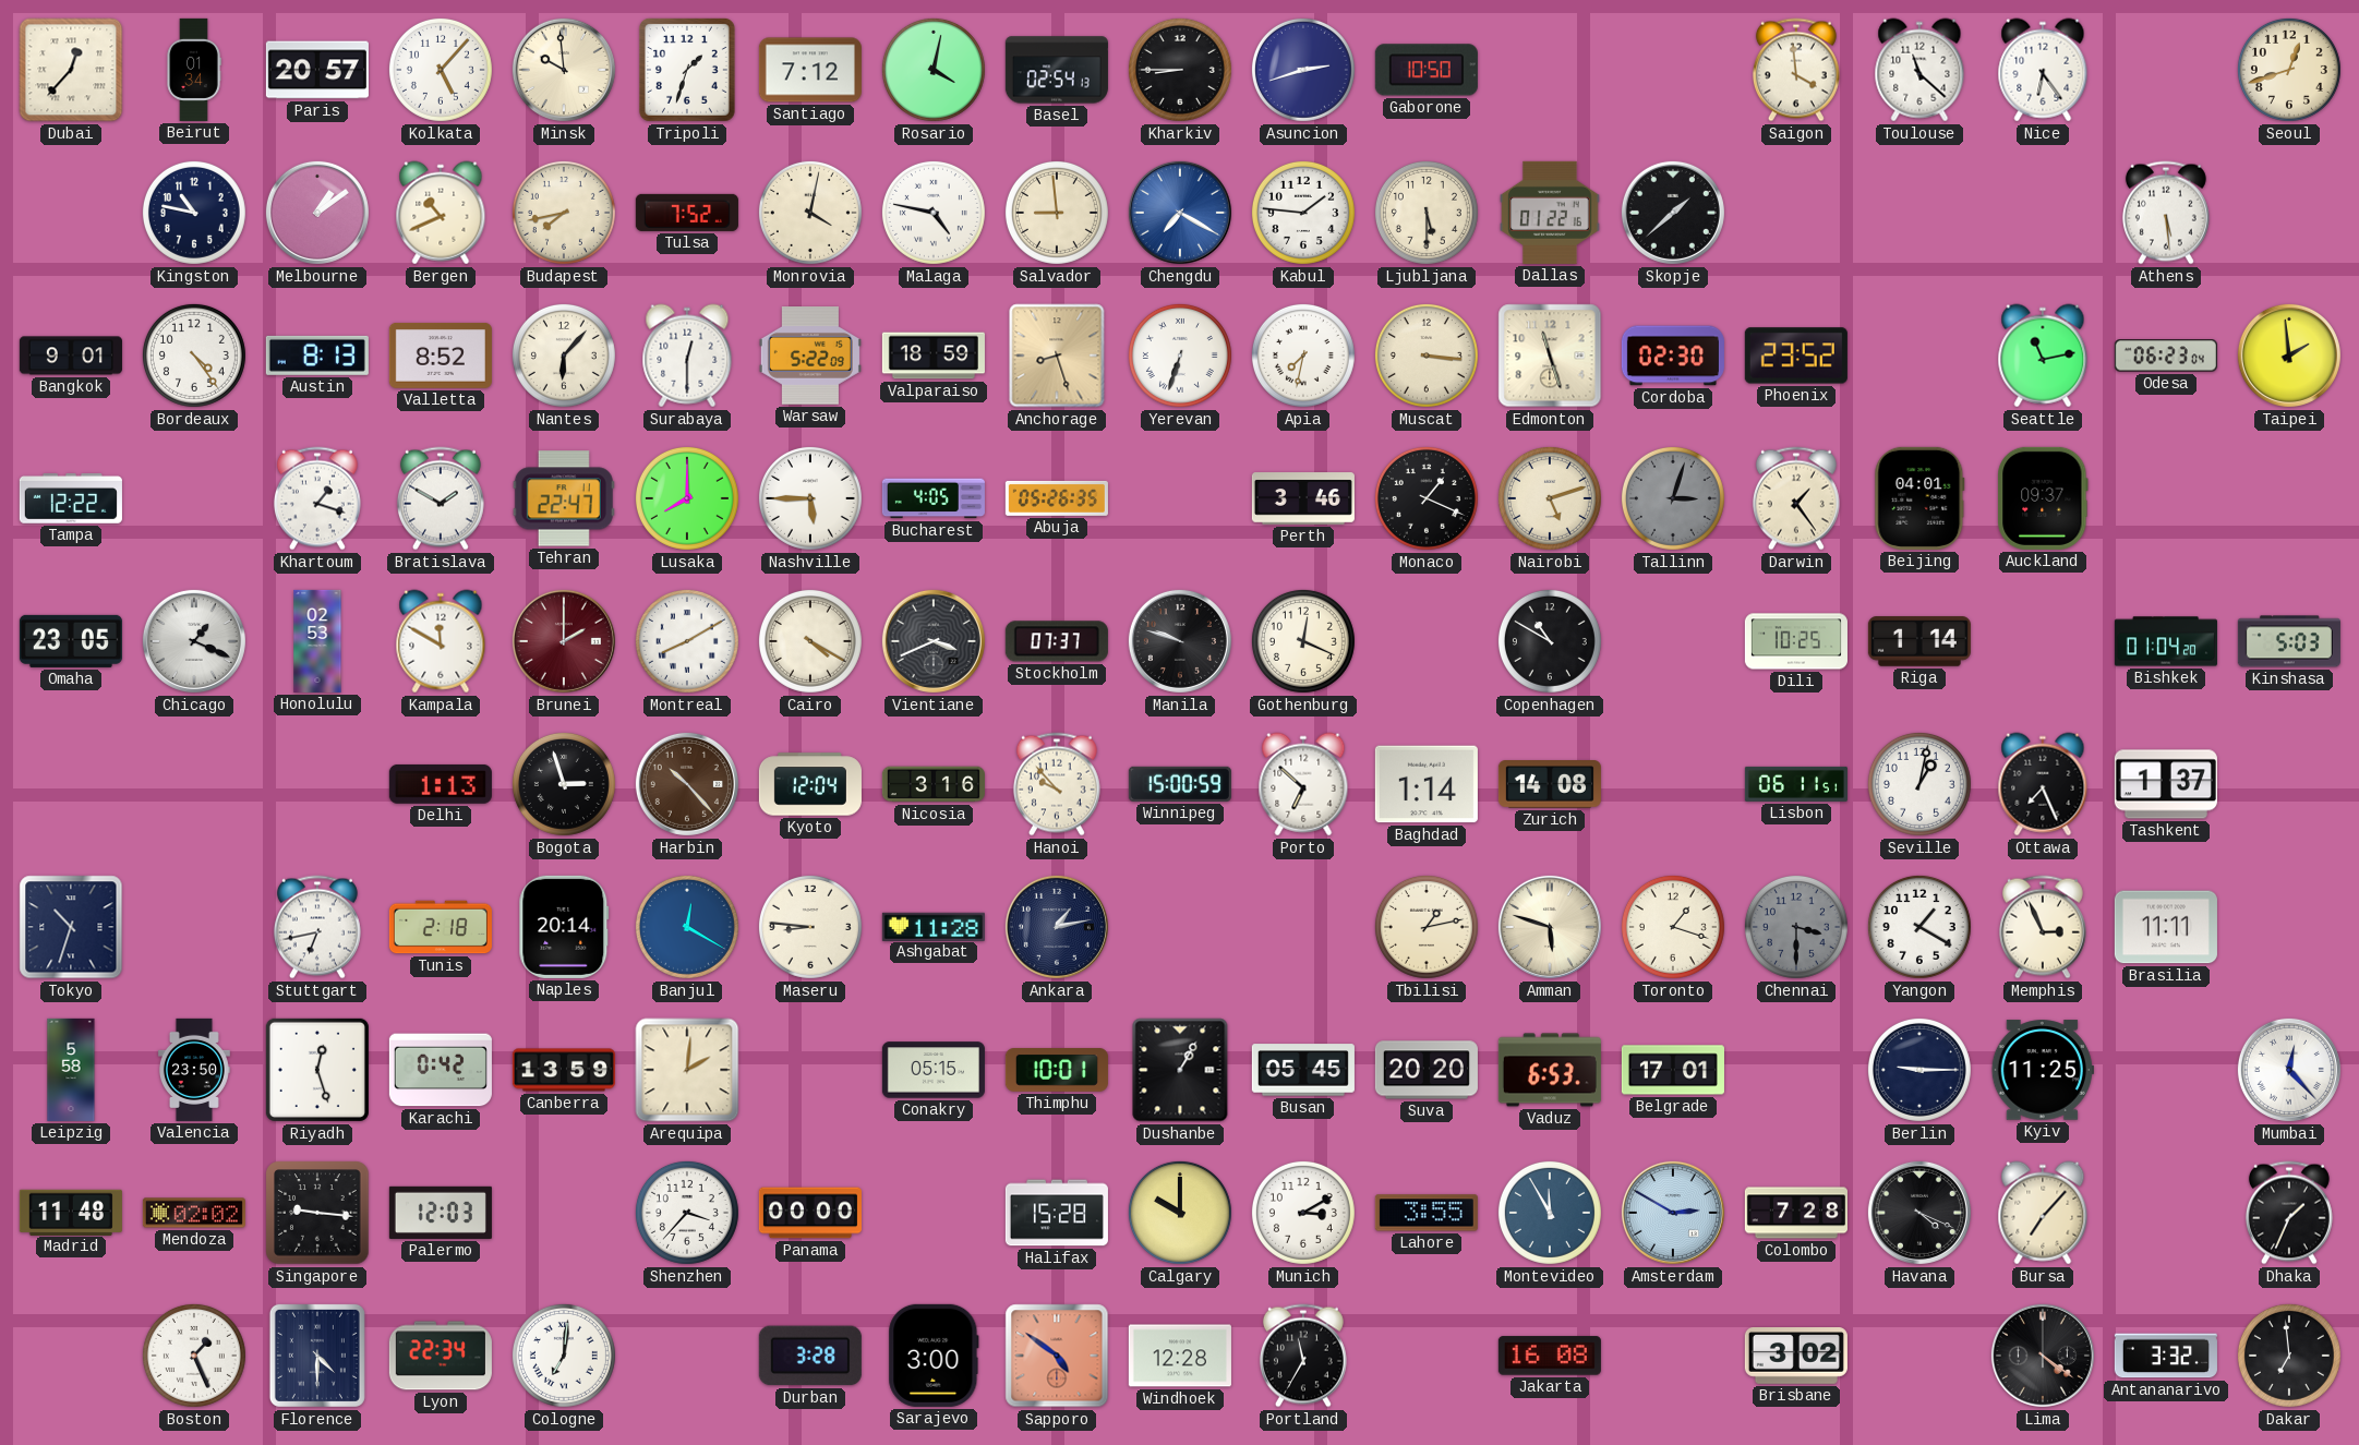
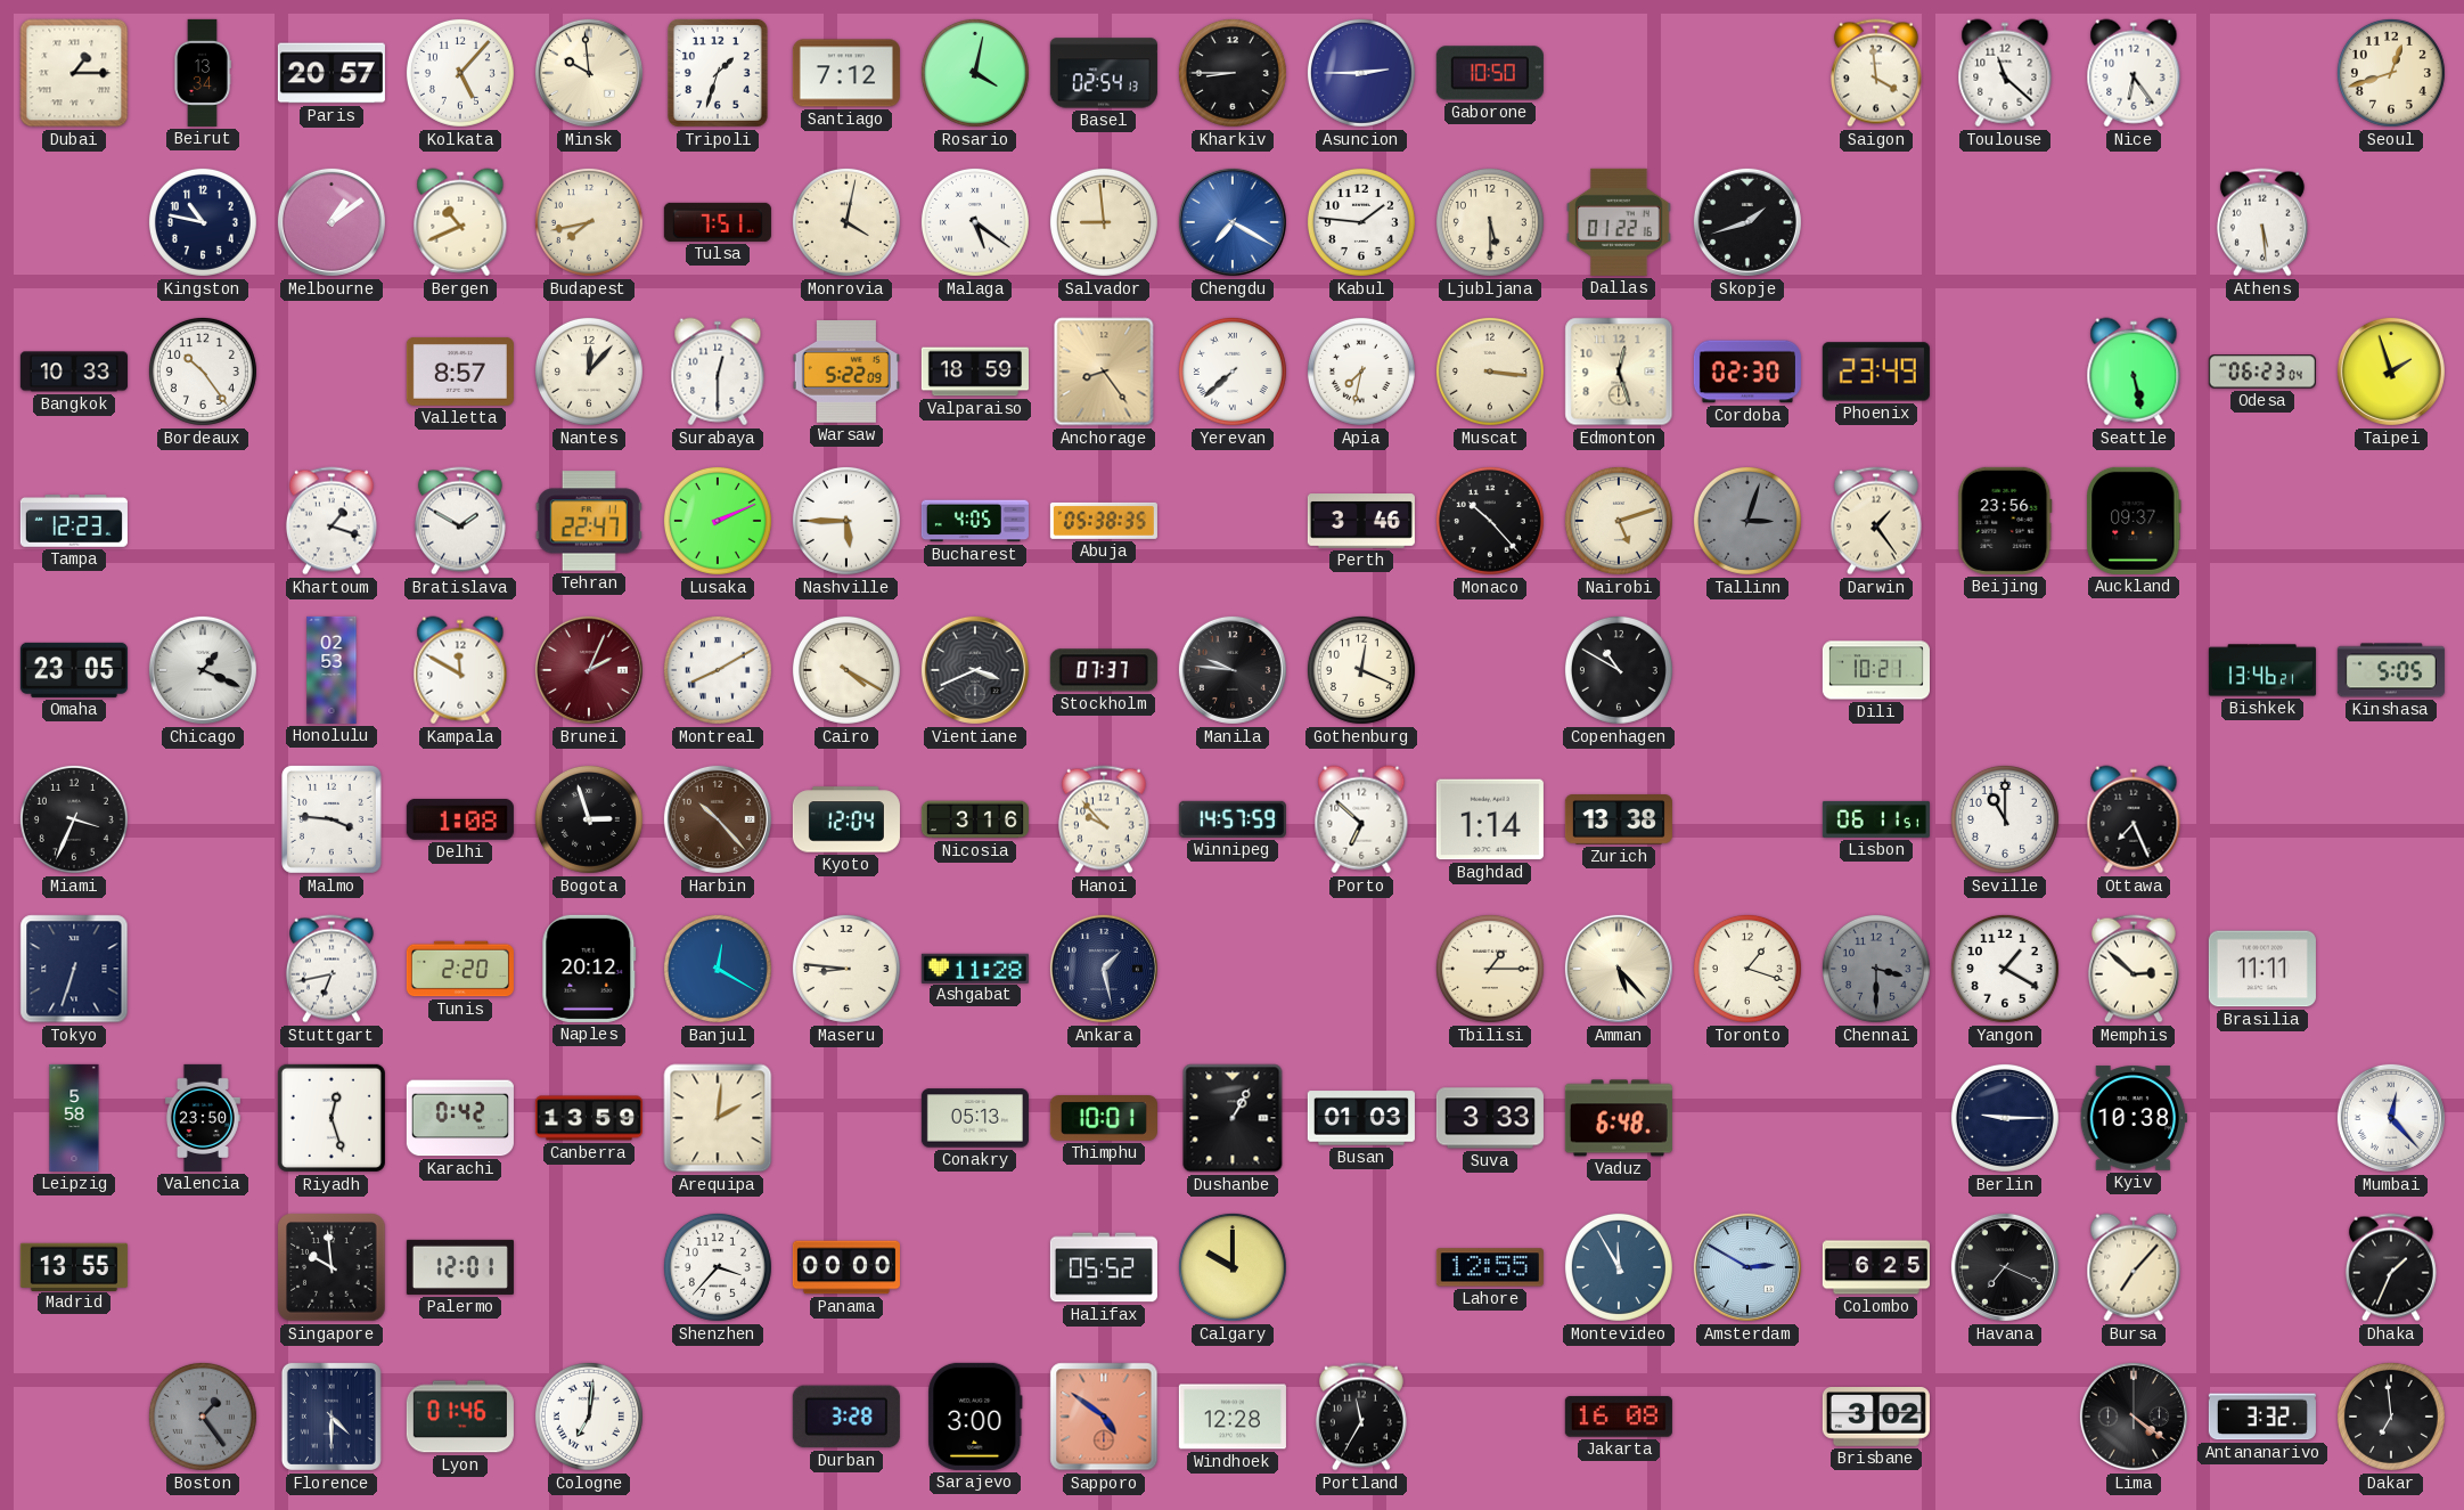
Dubai: 12:37 -> 1:15 (74, 73)
Beirut: 01:34 -> 13:34 (203, 73)
Asuncion: 2:42 -> 2:45 (1361, 73)
Tulsa: 7:52 -> 7:51 (718, 222)
Malaga: 4:47 -> 5:21 (975, 222)
Skopje: 1:38 -> 1:42 (1747, 222)
Bangkok: 9:01 -> 10:33 (74, 372)
Bordeaux: 4:24 -> 10:24 (203, 372)
Austin: 8:13 -> none (317, 356)
Valletta: 8:52 -> 8:57 (460, 372)
Nantes: 6:07 -> 12:07 (589, 372)
Anchorage: 8:27 -> 8:24 (1104, 372)
Yerevan: 6:33 -> 7:38 (1233, 372)
Edmonton: 11:27 -> 12:27 (1619, 372)
Phoenix: 23:52 -> 23:49 (1876, 372)
Seattle: 11:13 -> 5:28 (2134, 372)
Taipei: 1:59 -> 1:57 (2391, 372)
Tampa: 12:22 -> 12:23 (74, 522)
Lusaka: 8:00 -> 2:11 (718, 521)
Abuja: 05:26 -> 05:38 (1104, 521)
Monaco: 1:19 -> 10:23 (1490, 521)
Beijing: 04:01 -> 23:56 (2005, 521)
Brunei: 2:00 -> 2:04 (589, 670)
Manila: 9:48 -> 9:46 (1233, 670)
Dili: 10:25 -> 10:21 (1876, 670)
Riga: 1:14 -> none (1919, 641)
Bishkek: 01:04 -> 13:46 (2262, 670)
Kinshasa: 5:03 -> 5:05 (2391, 670)
Miami: none -> 3:34 (74, 819)
Malmo: none -> 3:46 (331, 819)
Delhi: 1:13 -> 1:08 (460, 819)
Winnipeg: 15:00 -> 14:57 (1233, 819)
Zurich: 14:08 -> 13:38 (1619, 821)
Seville: 1:02 -> 11:00 (2005, 819)
Tashkent: 1:37 -> none (2166, 784)
Tokyo: 10:33 -> 6:33 (74, 969)
Tunis: 2:18 -> 2:20 (460, 969)
Naples: 20:14 -> 20:12 (589, 969)
Ankara: 1:13 -> 1:28 (1104, 969)
Tbilisi: 1:13 -> 1:15 (1490, 969)
Amman: 5:48 -> 5:23 (1619, 969)
Memphis: 2:56 -> 2:52 (2134, 969)
Conakry: 05:15 -> 05:13 (975, 1118)
Busan: 05:45 -> 01:03 (1361, 1118)
Suva: 20:20 -> 3:33 (1490, 1118)
Vaduz: 6:53 -> 6:48 (1619, 1118)
Belgrade: 17:01 -> none (1673, 1070)
Kyiv: 11:25 -> 10:38 (2134, 1118)
Madrid: 11:48 -> 13:55 (74, 1266)
Mendoza: 02:02 -> none (194, 1213)
Singapore: 9:16 -> 9:59 (331, 1267)
Palermo: 12:03 -> 12:01 (460, 1267)
Halifax: 15:28 -> 05:52 (1104, 1267)
Munich: 3:10 -> none (1303, 1213)
Lahore: 3:55 -> 12:55 (1490, 1267)
Colombo: 7:28 -> 6:25 (1876, 1267)
Havana: 4:19 -> 7:19 (2005, 1267)
Boston: 1:26 -> 1:24 (203, 1417)
Boston dial: white -> grey (203, 1417)
Lyon: 22:34 -> 01:46 (460, 1417)
